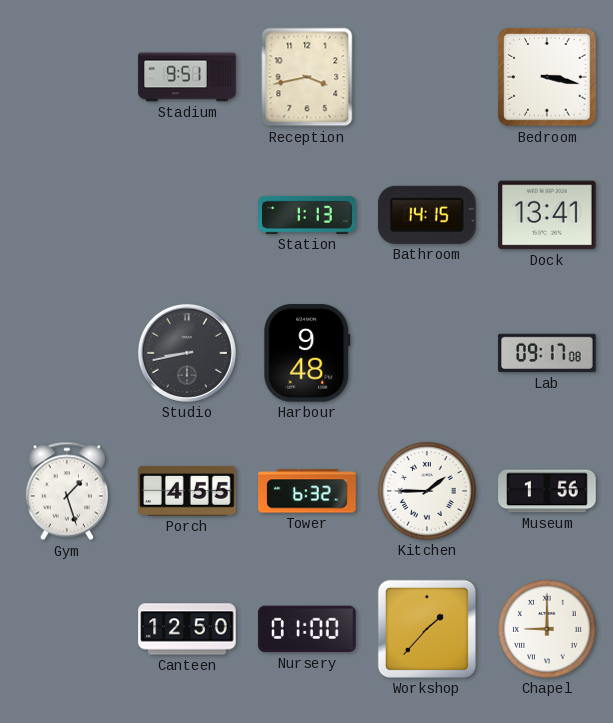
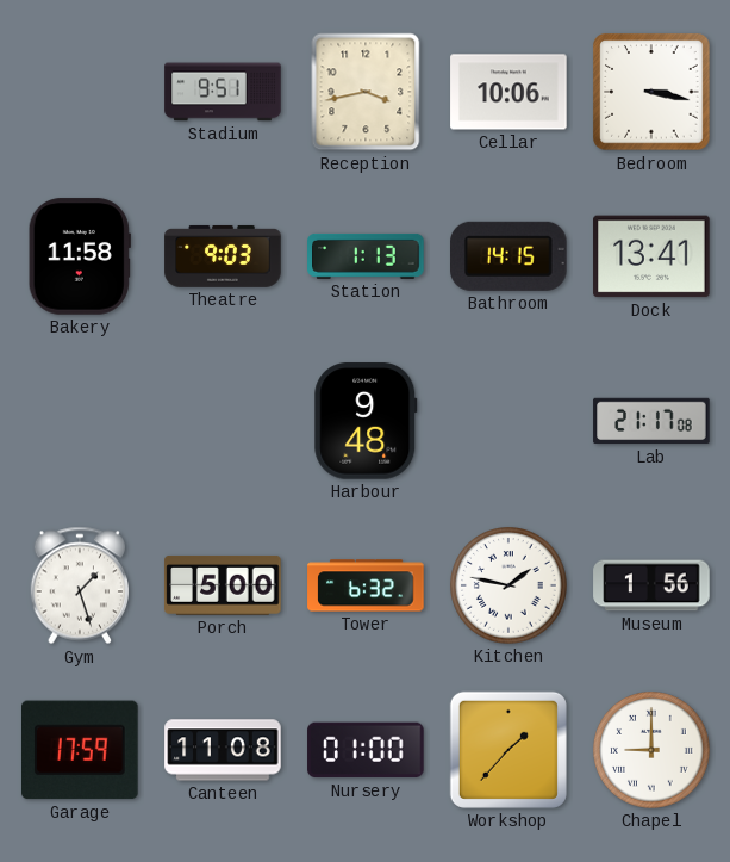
Cellar: none -> 10:06 (508, 92)
Bakery: none -> 11:58 (80, 256)
Theatre: none -> 9:03 (223, 256)
Studio: 8:43 -> none (187, 353)
Lab: 09:17 -> 21:17 (651, 421)
Porch: 4:55 -> 5:00 (223, 585)
Kitchen: 1:45 -> 1:47 (508, 585)
Garage: none -> 17:59 (81, 750)
Canteen: 12:50 -> 11:08 (223, 750)
